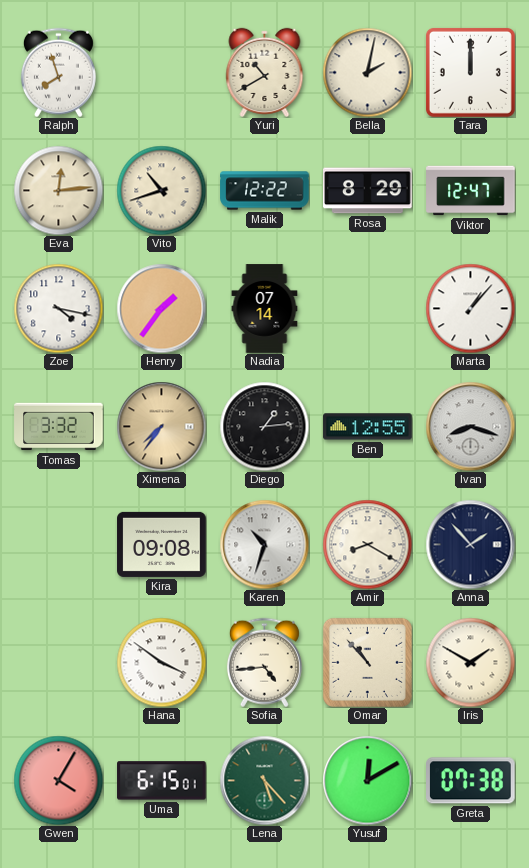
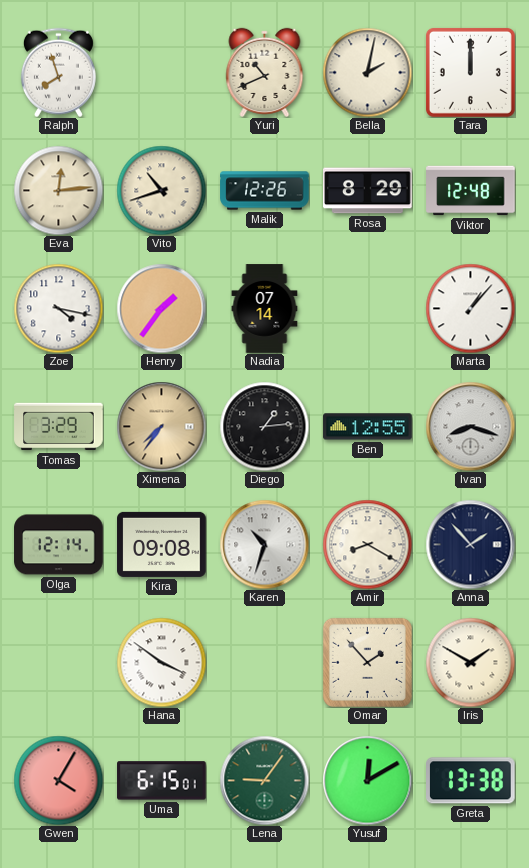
Yuri: 10:40 -> 10:41 (265, 72)
Malik: 12:22 -> 12:26 (265, 191)
Viktor: 12:47 -> 12:48 (471, 191)
Tomas: 3:32 -> 3:29 (59, 427)
Olga: none -> 12:14 (59, 545)
Sofia: 4:44 -> none (264, 662)
Omar: 10:53 -> 1:53 (367, 662)
Lena: 5:23 -> 9:06 (264, 780)
Greta: 07:38 -> 13:38 (471, 781)
